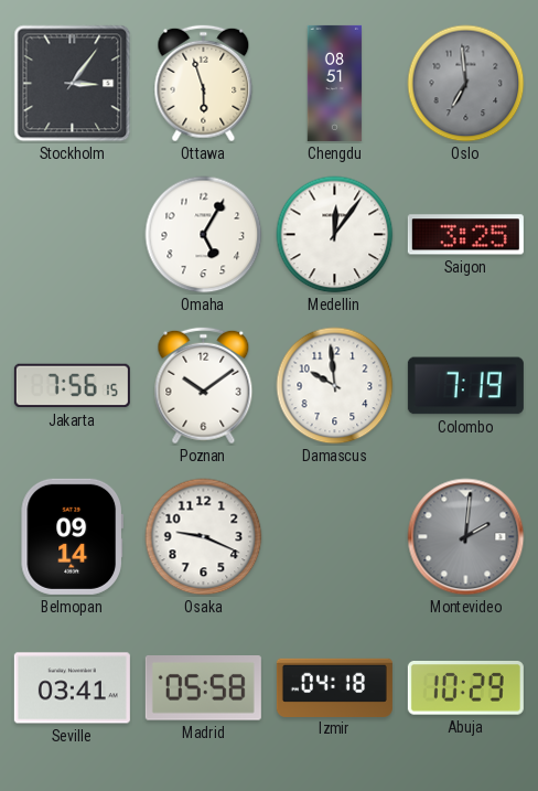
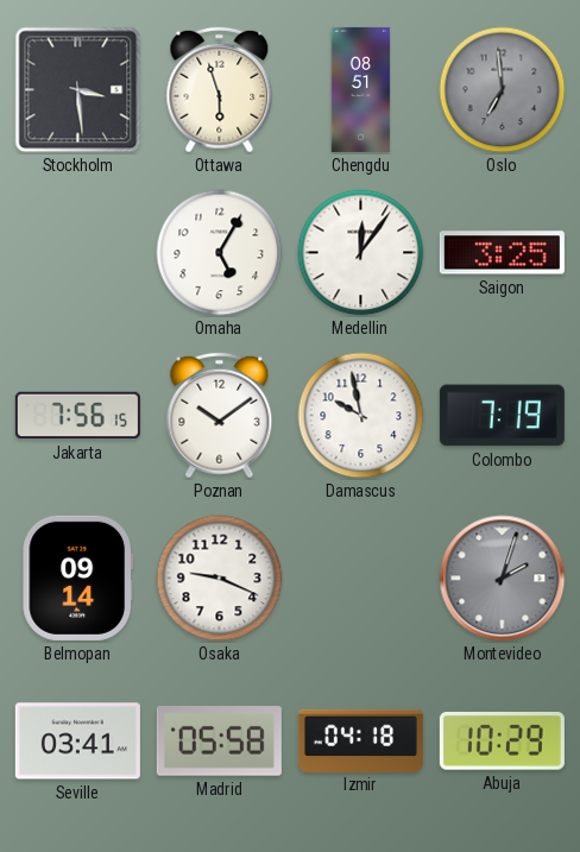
Stockholm: 3:06 -> 3:29 (78, 90)
Damascus: 9:59 -> 9:58 (361, 416)
Montevideo: 2:01 -> 2:03 (503, 579)
